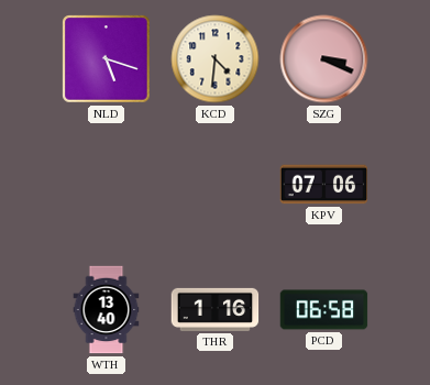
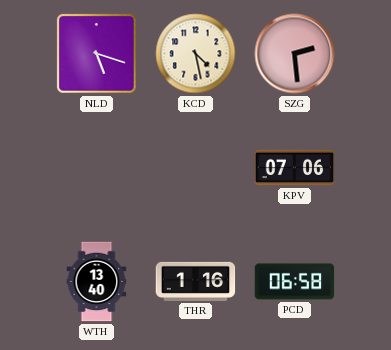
KCD: 4:31 -> 4:28 (196, 54)
SZG: 3:19 -> 2:29 (295, 54)
